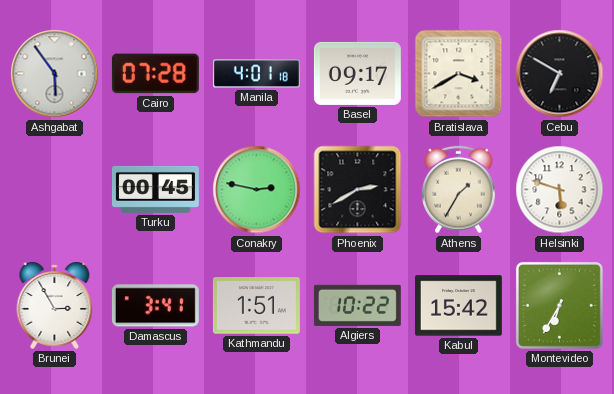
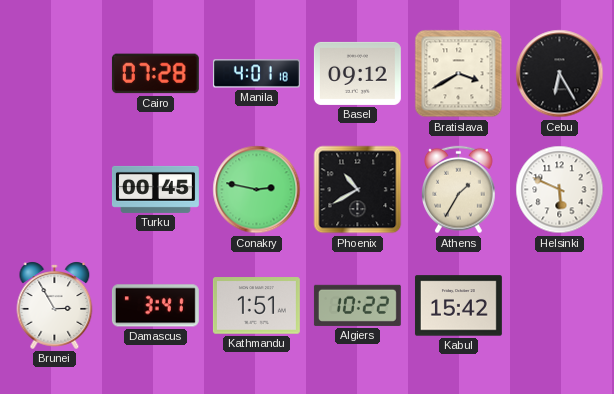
Ashgabat: 5:54 -> none (55, 74)
Basel: 09:17 -> 09:12 (357, 73)
Cebu: 6:50 -> 6:25 (560, 74)
Phoenix: 2:40 -> 10:40 (358, 190)
Helsinki: 5:48 -> 5:49 (560, 190)
Montevideo: 6:35 -> none (559, 305)
